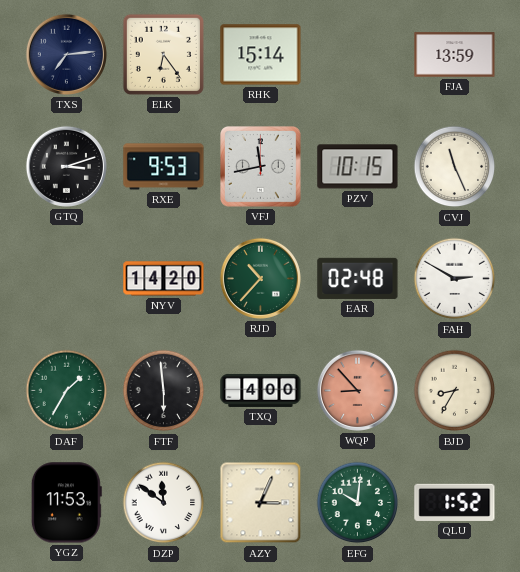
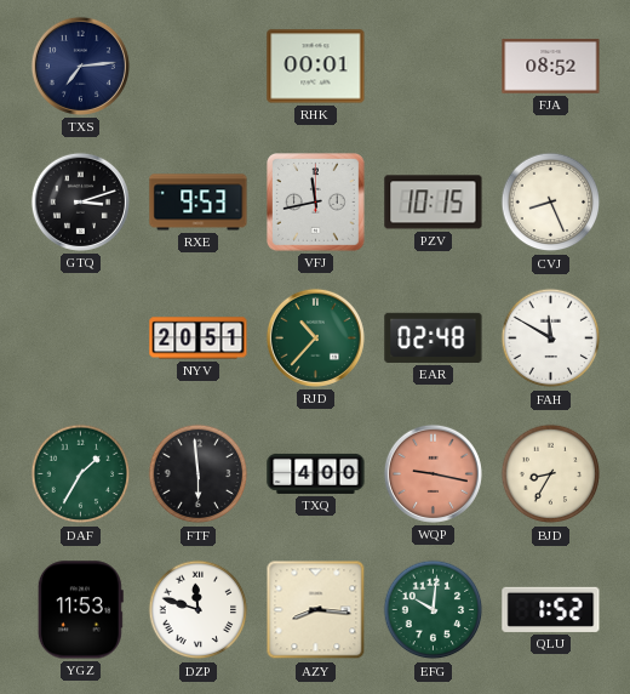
ELK: 6:24 -> none (163, 54)
RHK: 15:14 -> 00:01 (316, 67)
FJA: 13:59 -> 08:52 (551, 67)
CVJ: 11:26 -> 8:26 (551, 203)
NYV: 14:20 -> 20:51 (199, 339)
FAH: 2:50 -> 11:50 (551, 339)
WQP: 8:53 -> 9:17 (433, 473)
DZP: 11:51 -> 11:48 (199, 610)
AZY: 3:04 -> 8:16 (316, 610)
